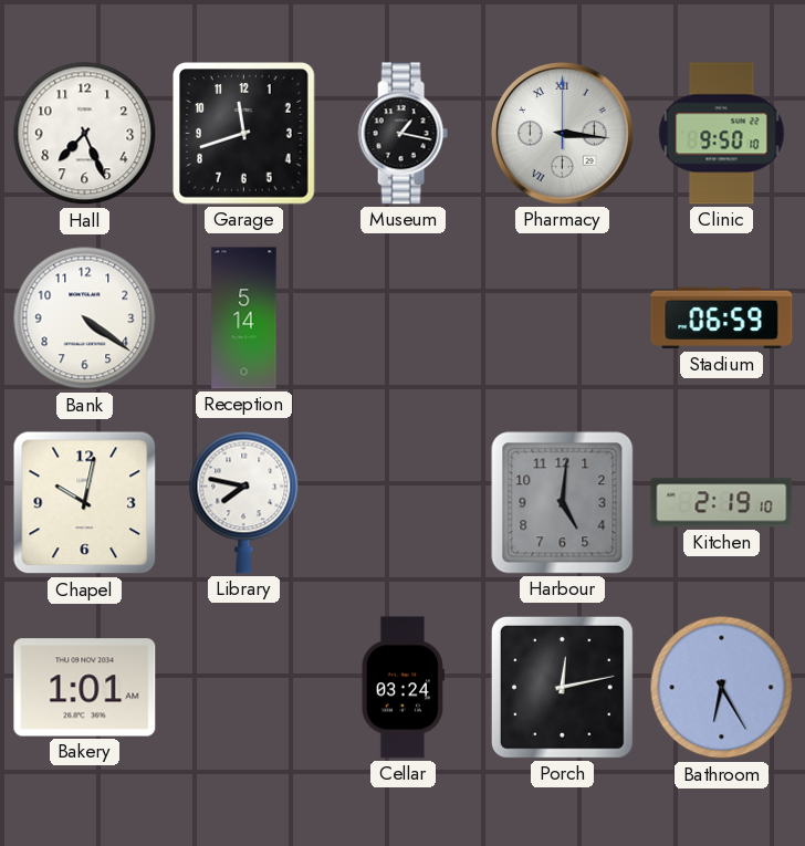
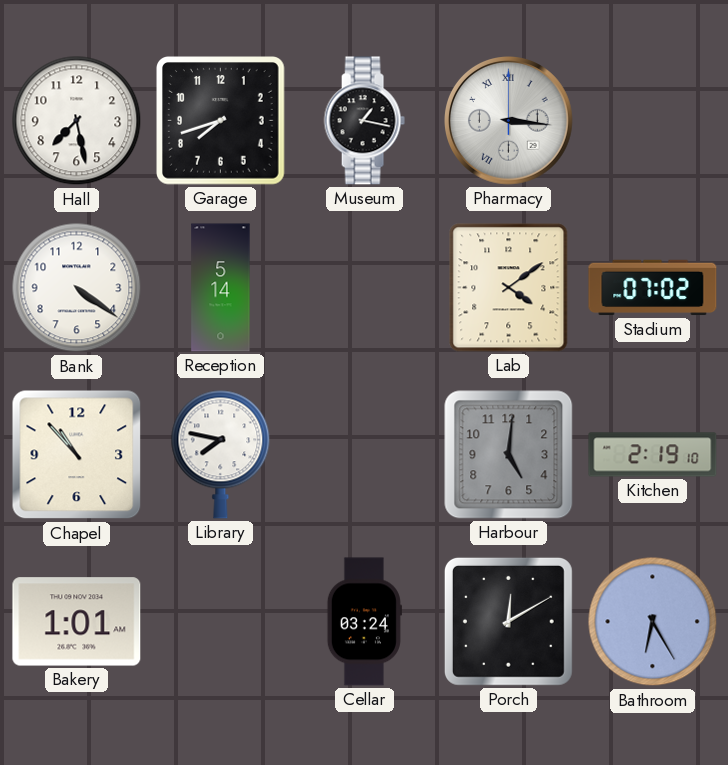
Hall: 7:26 -> 7:28 (77, 121)
Garage: 11:42 -> 7:42 (221, 121)
Clinic: 9:50 -> none (722, 134)
Lab: none -> 4:09 (509, 288)
Stadium: 06:59 -> 07:02 (653, 288)
Chapel: 10:02 -> 10:53 (77, 455)
Porch: 12:13 -> 12:10 (508, 621)
